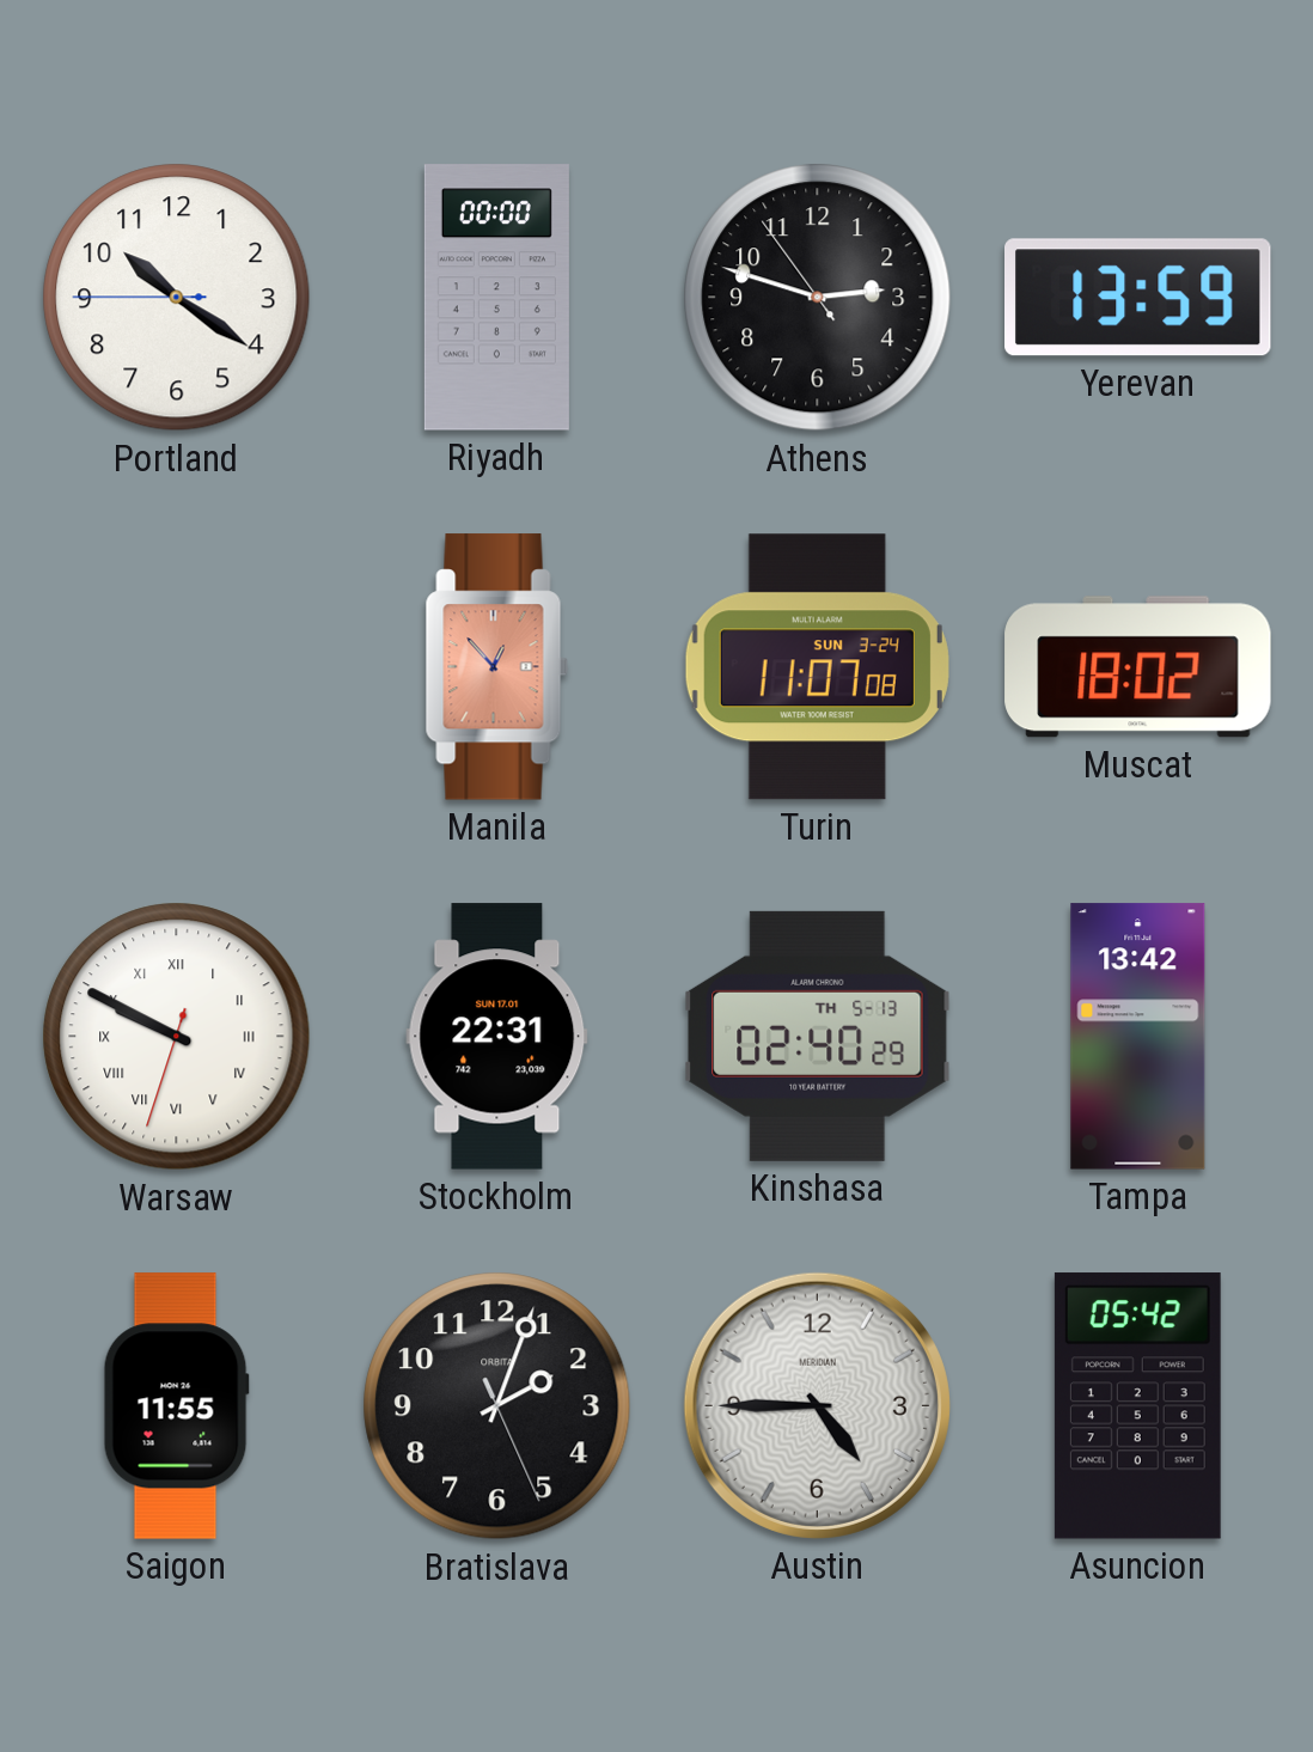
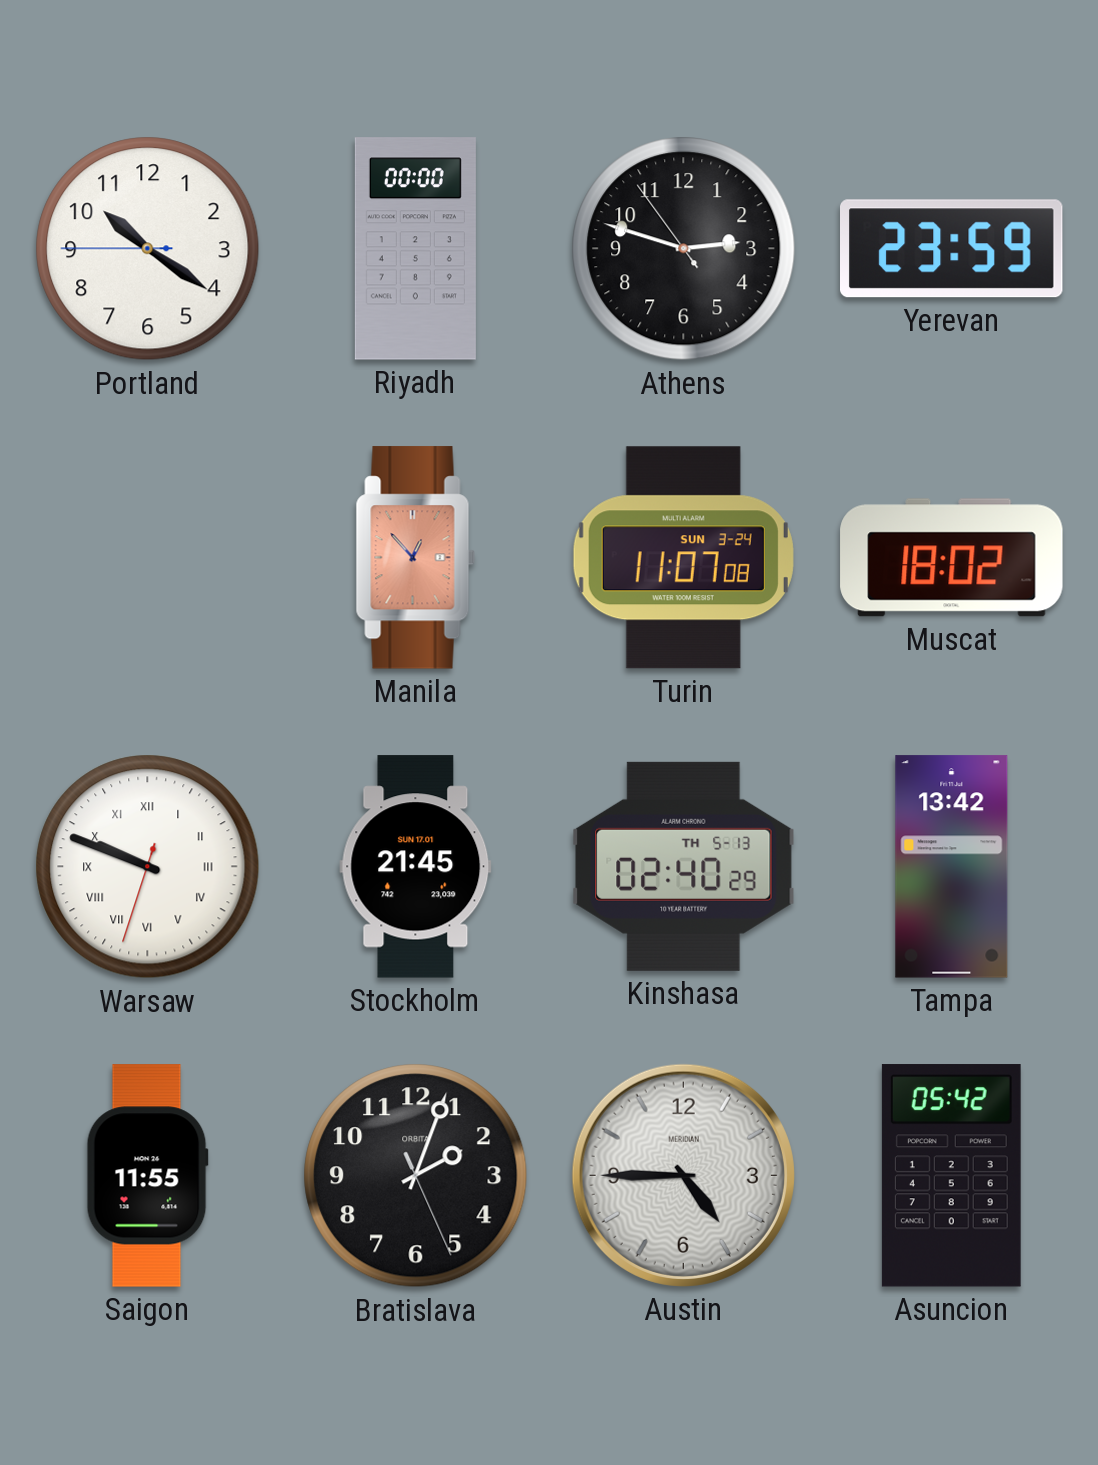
Yerevan: 13:59 -> 23:59 (952, 249)
Warsaw: 9:49 -> 9:48 (148, 867)
Stockholm: 22:31 -> 21:45 (416, 867)
